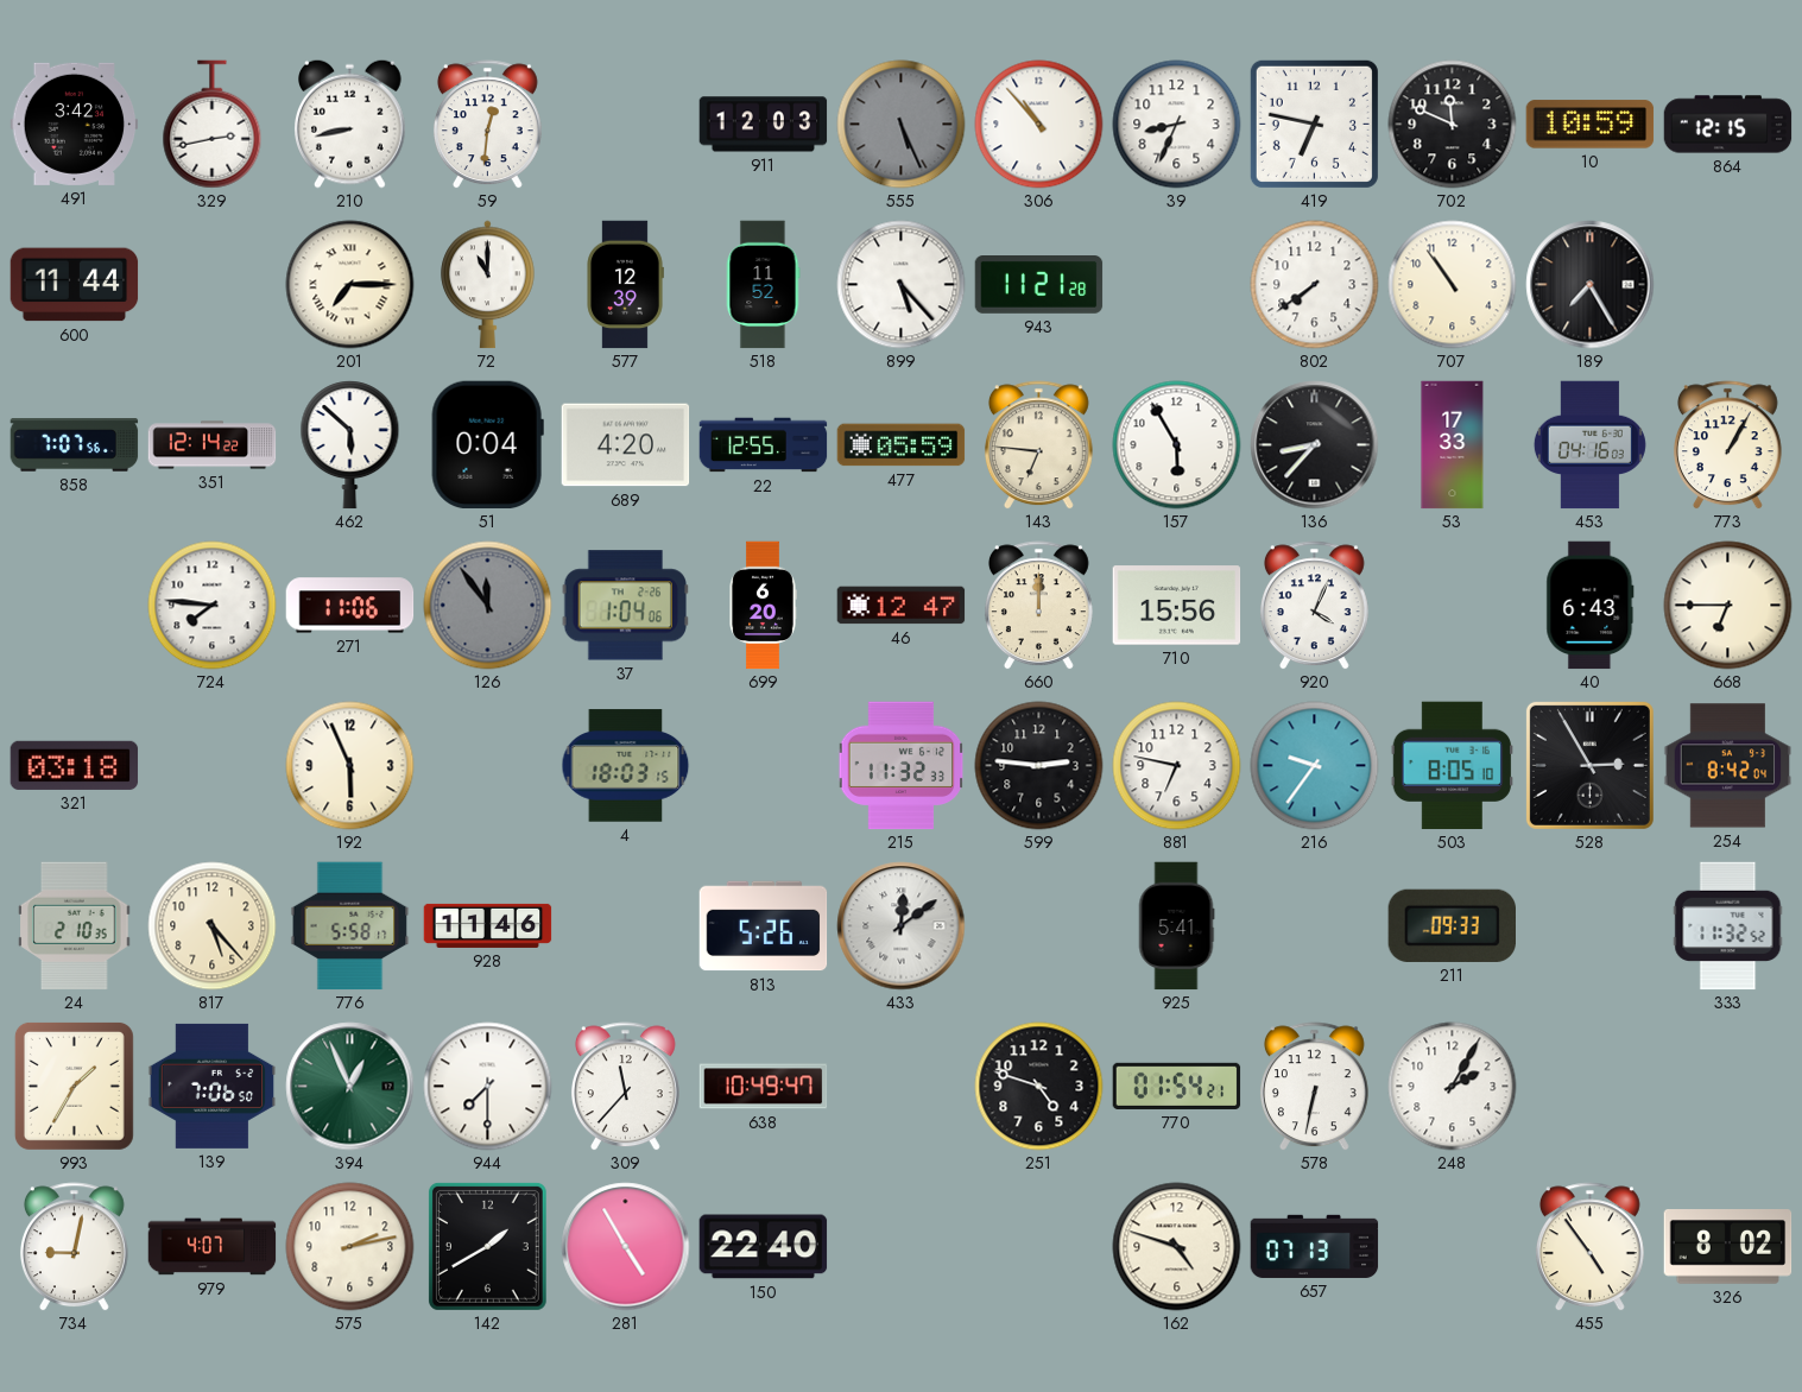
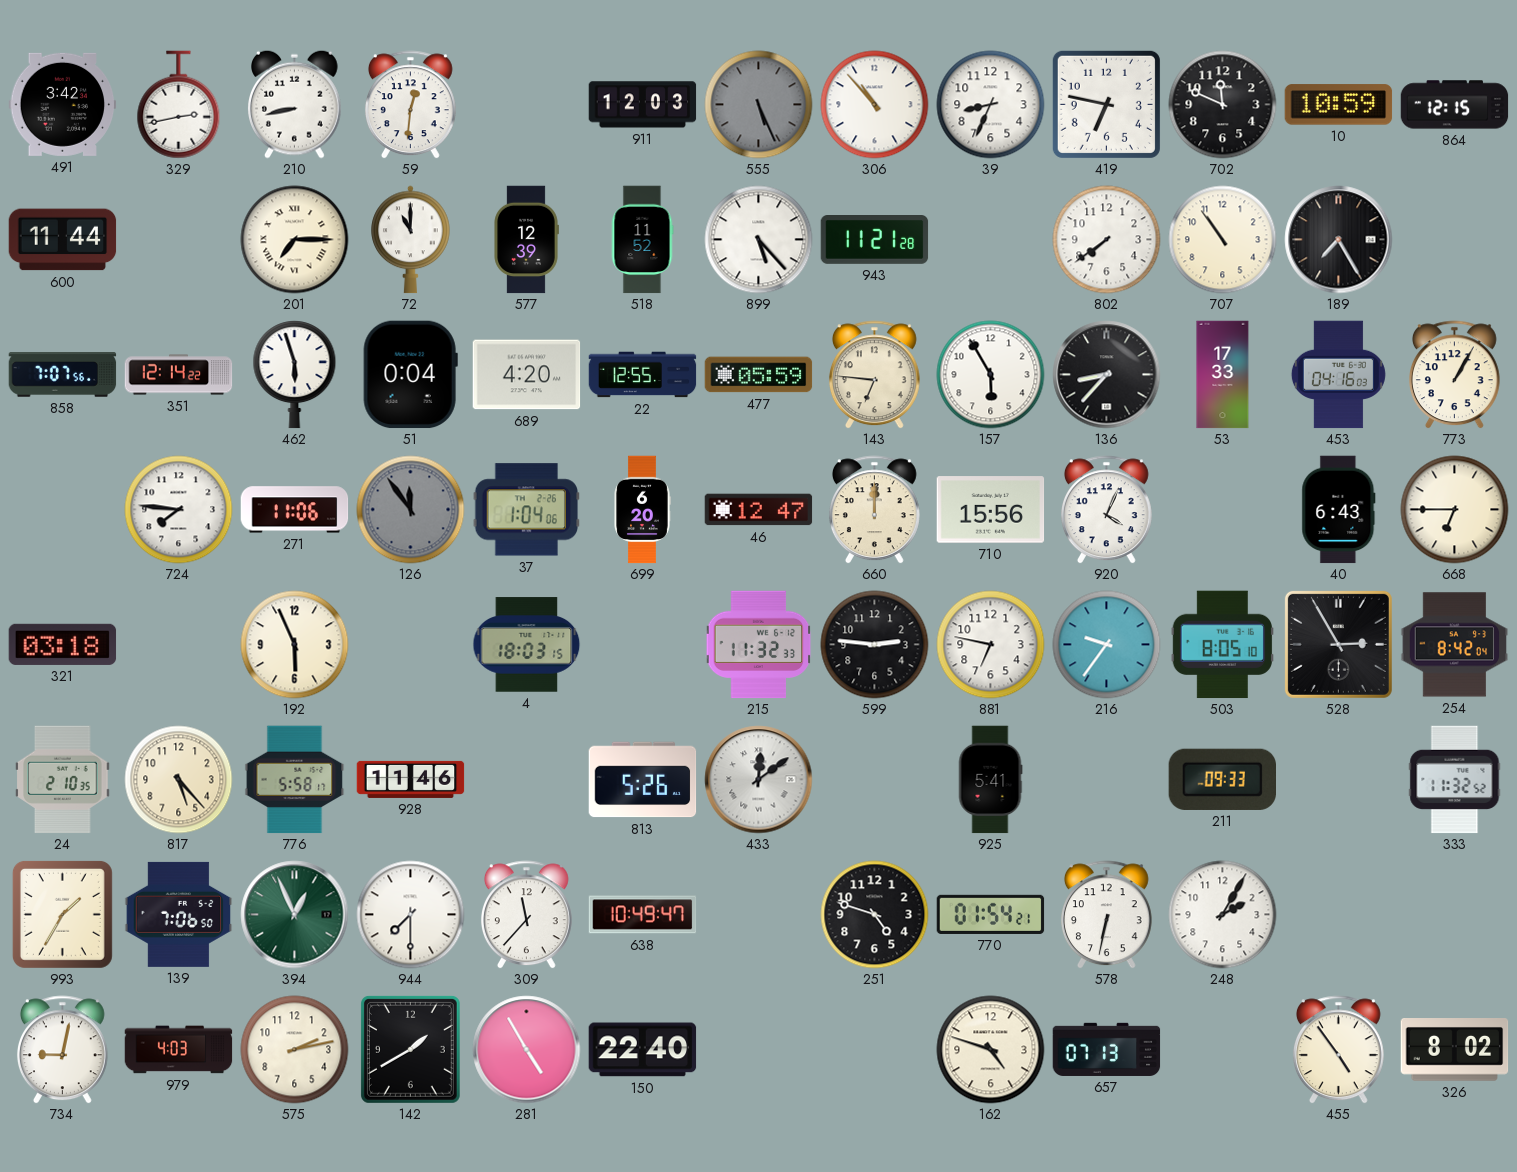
462: 5:52 -> 5:57 (295, 375)
979: 4:07 -> 4:03 (179, 1050)
